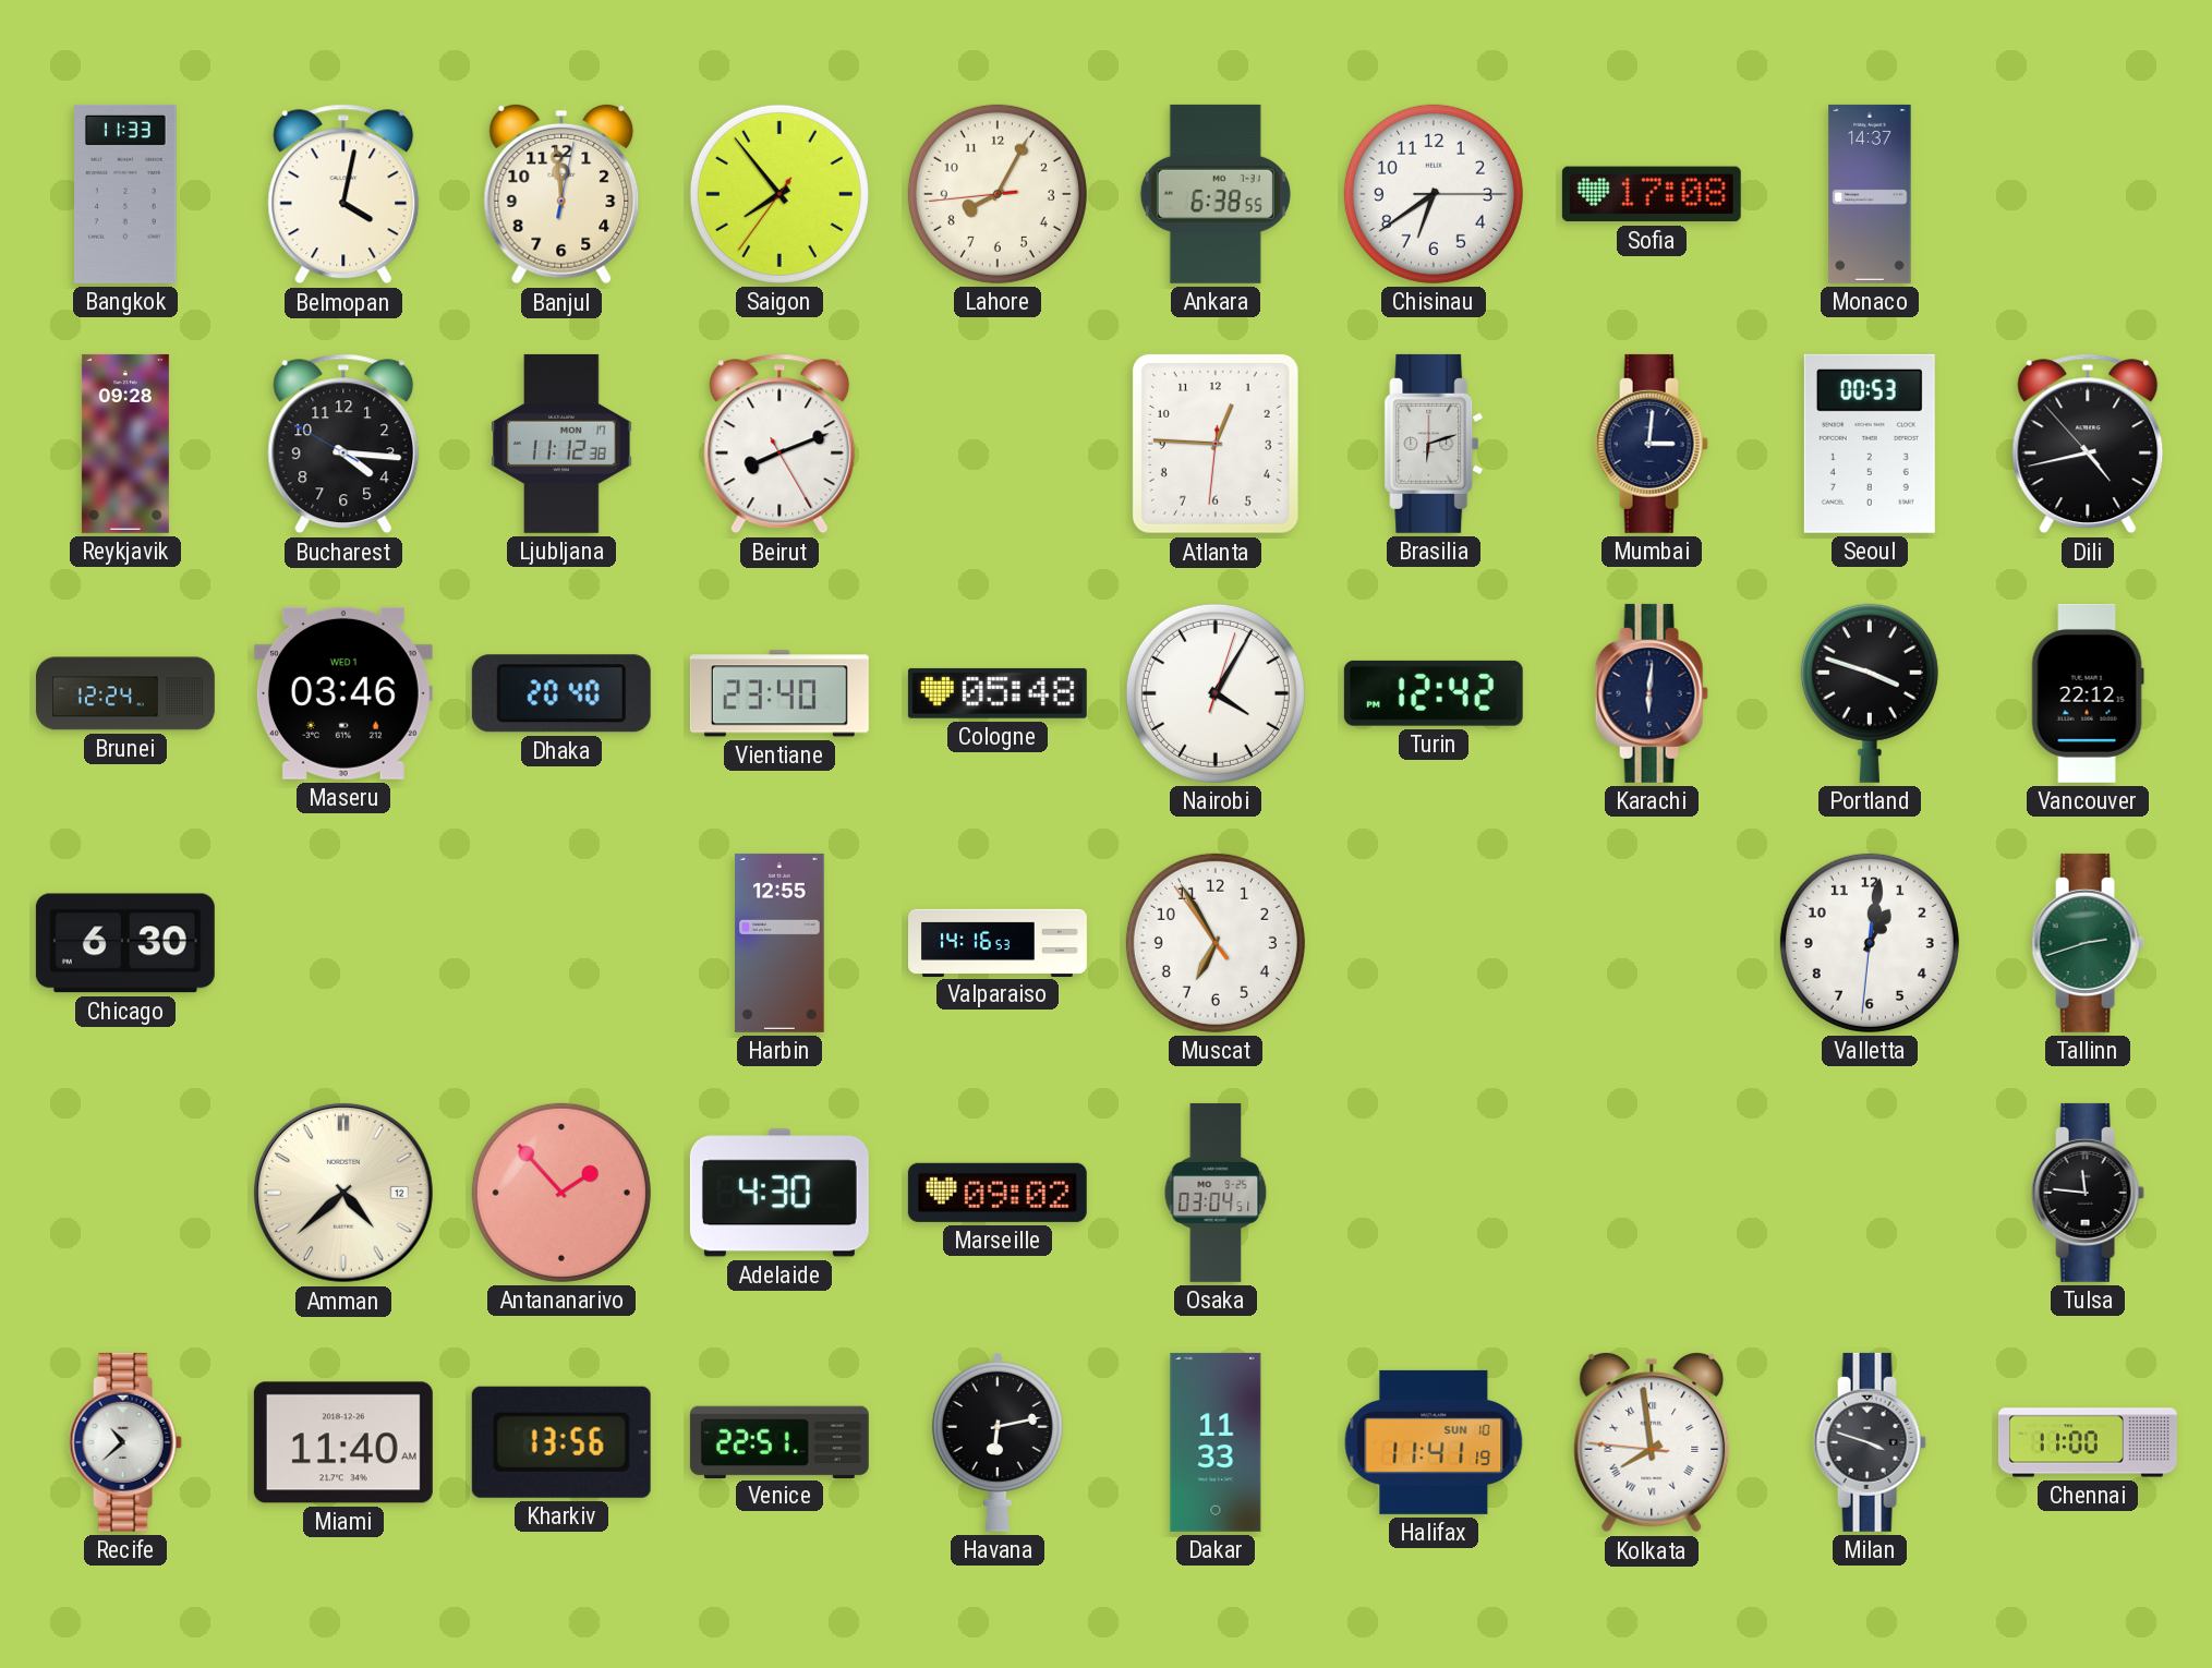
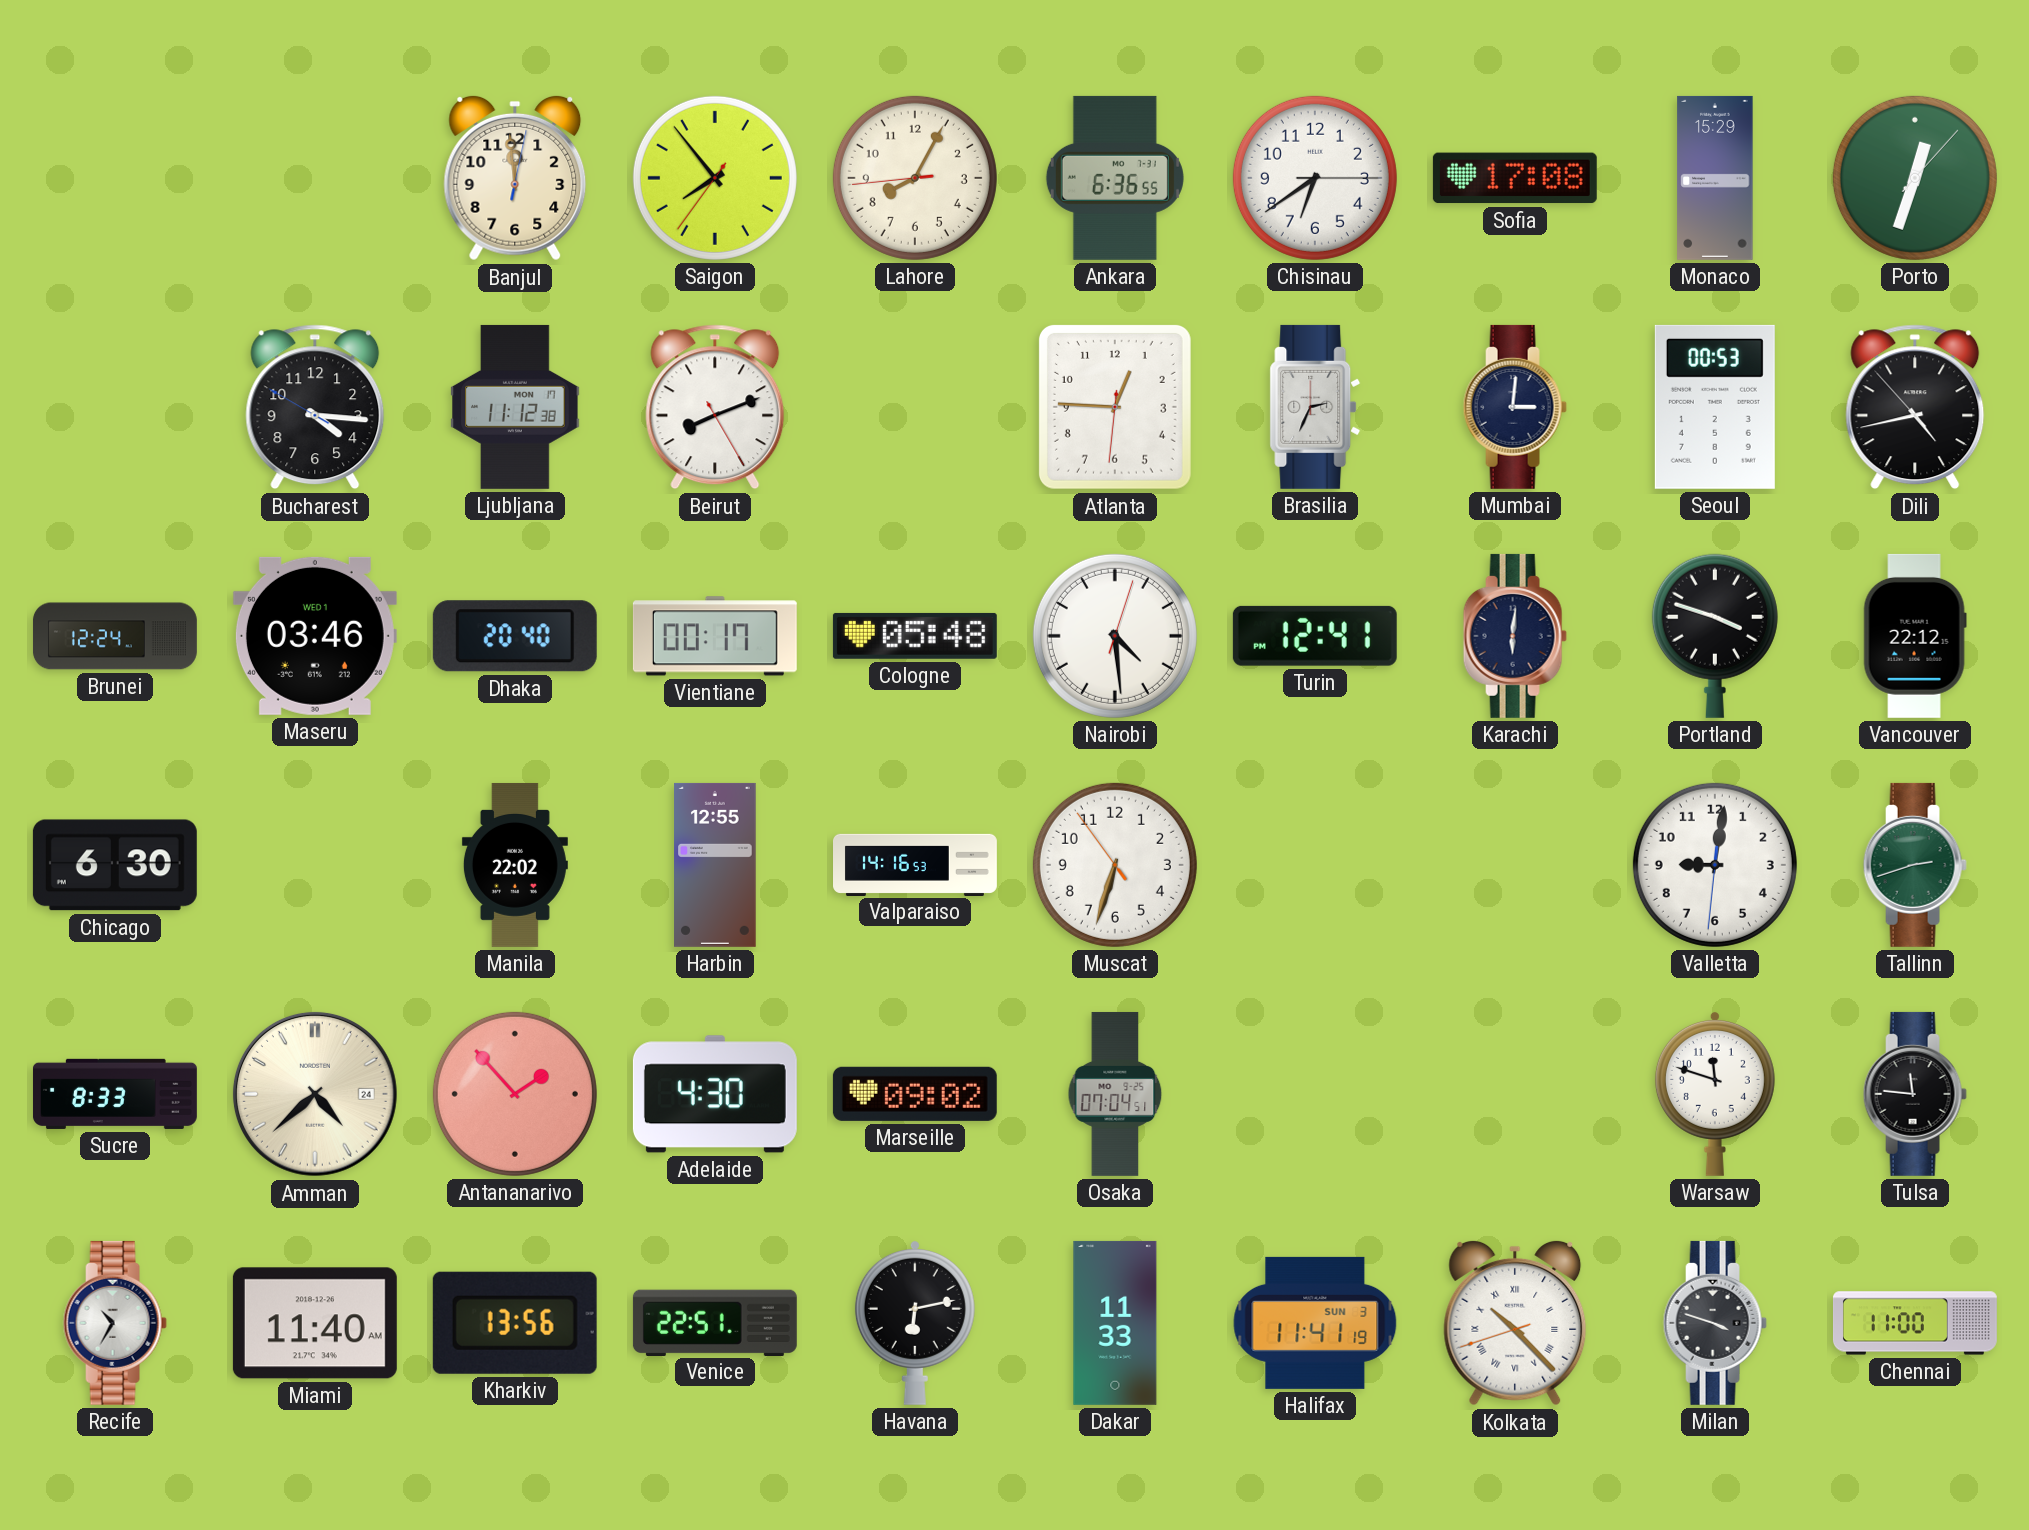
Bangkok: 11:33 -> none (126, 194)
Belmopan: 4:02 -> none (343, 194)
Ankara: 6:38 -> 6:36 (1115, 178)
Monaco: 14:37 -> 15:29 (1715, 178)
Porto: none -> 12:33 (1915, 178)
Reykjavik: 09:28 -> none (125, 444)
Brasilia: 6:12 -> 2:34 (1315, 407)
Vientiane: 23:40 -> 00:17 (715, 636)
Nairobi: 4:05 -> 4:29 (1115, 636)
Turin: 12:42 -> 12:41 (1315, 636)
Manila: none -> 22:02 (515, 865)
Muscat: 6:54 -> 6:32 (1115, 865)
Valletta: 1:01 -> 9:01 (1715, 865)
Sucre: none -> 8:33 (115, 1094)
Amman date: 12 -> 24 (315, 1094)
Osaka: 03:04 -> 07:04 (1115, 1094)
Warsaw: none -> 11:48 (1715, 1093)
Recife: 10:38 -> 10:35 (115, 1323)
Halifax date: SUN 10 -> SUN 3 (1315, 1323)
Kolkata: 7:58 -> 10:22 (1515, 1323)
